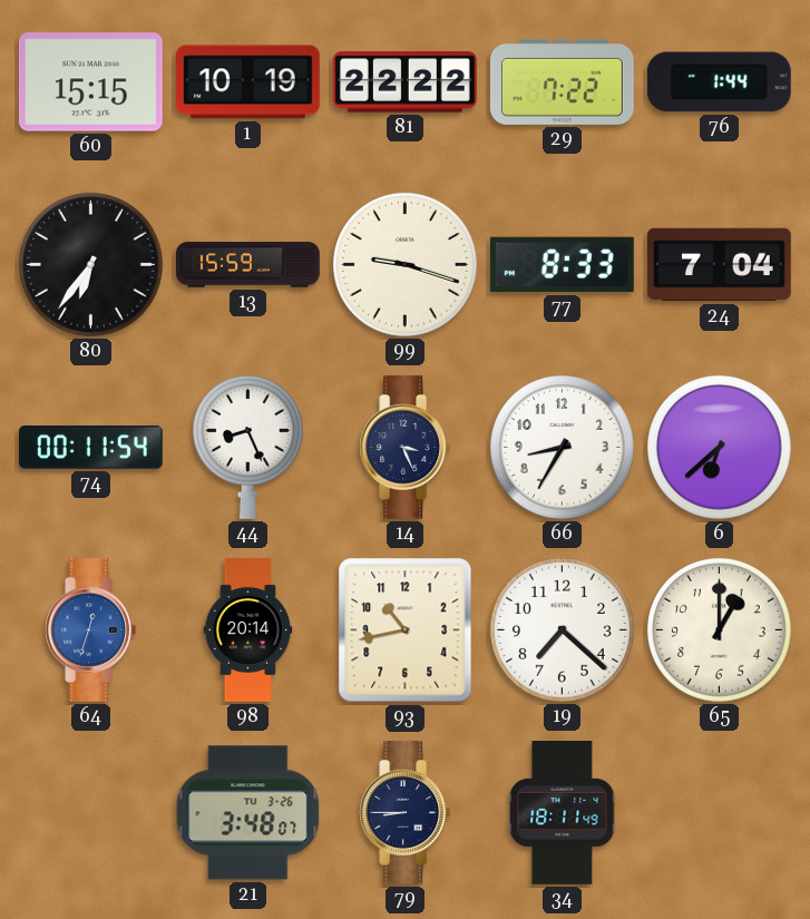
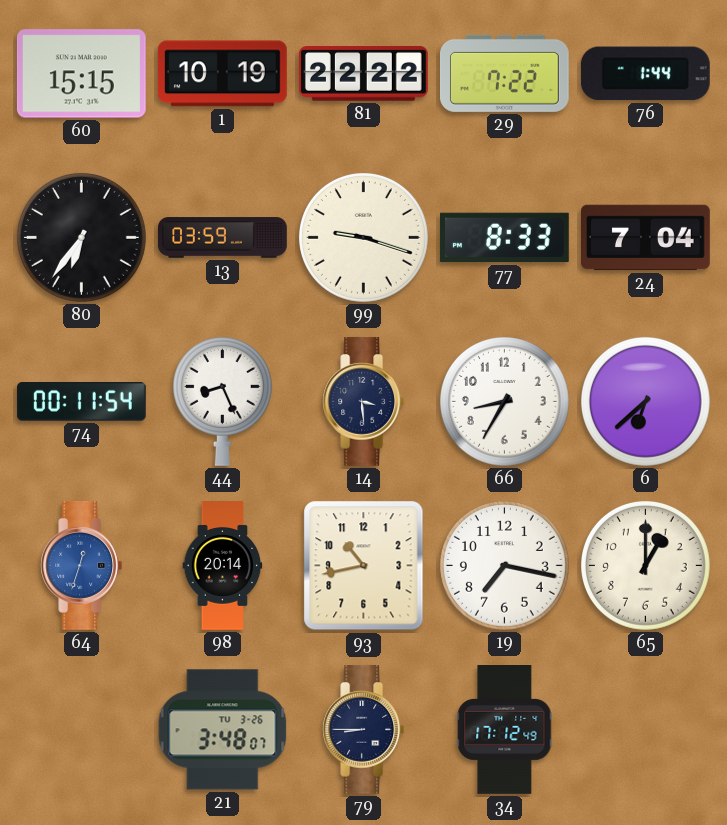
13: 15:59 -> 03:59 (223, 238)
14: 3:26 -> 3:29 (364, 402)
19: 7:22 -> 7:17 (504, 565)
34: 18:11 -> 17:12 (505, 730)
